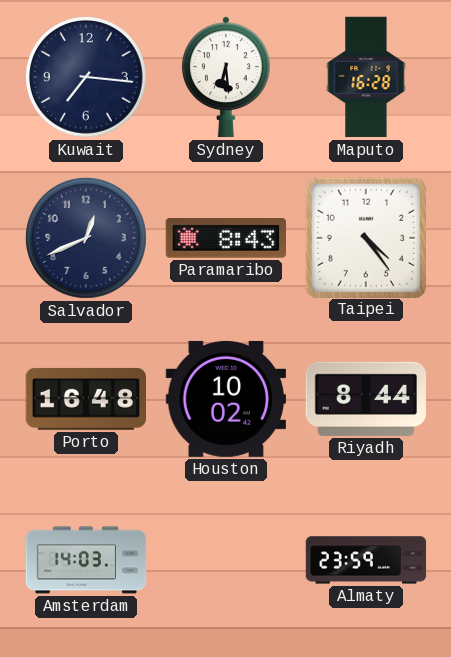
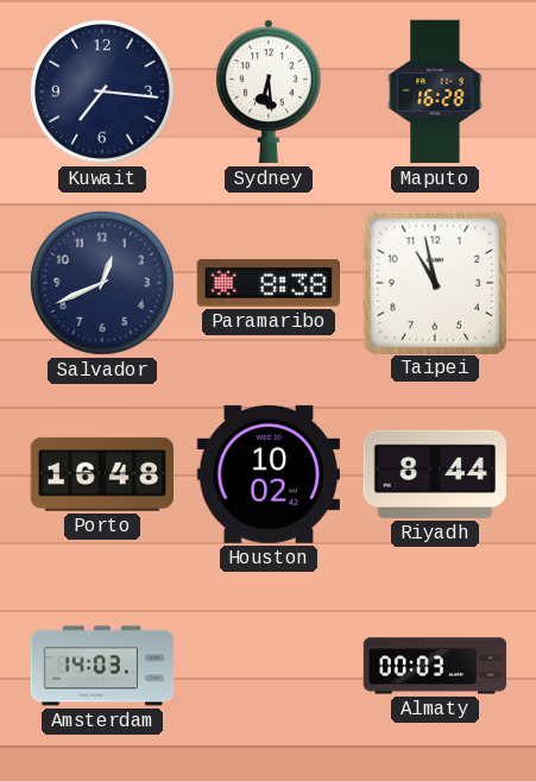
Paramaribo: 8:43 -> 8:38 (269, 283)
Taipei: 4:24 -> 10:58 (434, 282)
Almaty: 23:59 -> 00:03 (435, 666)
